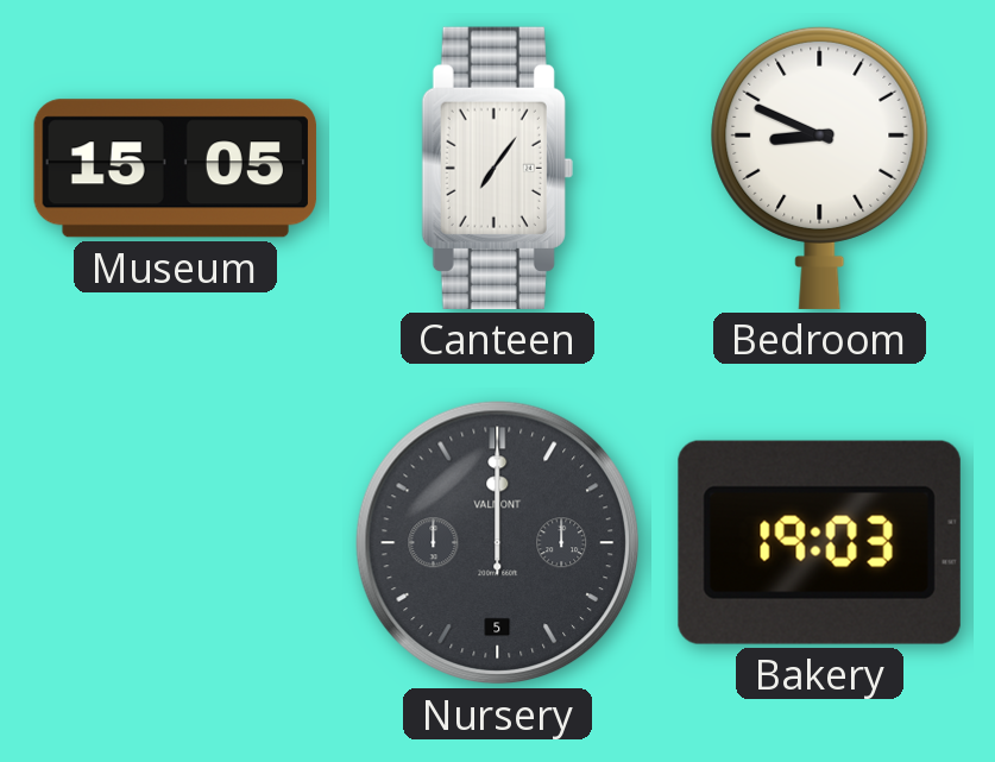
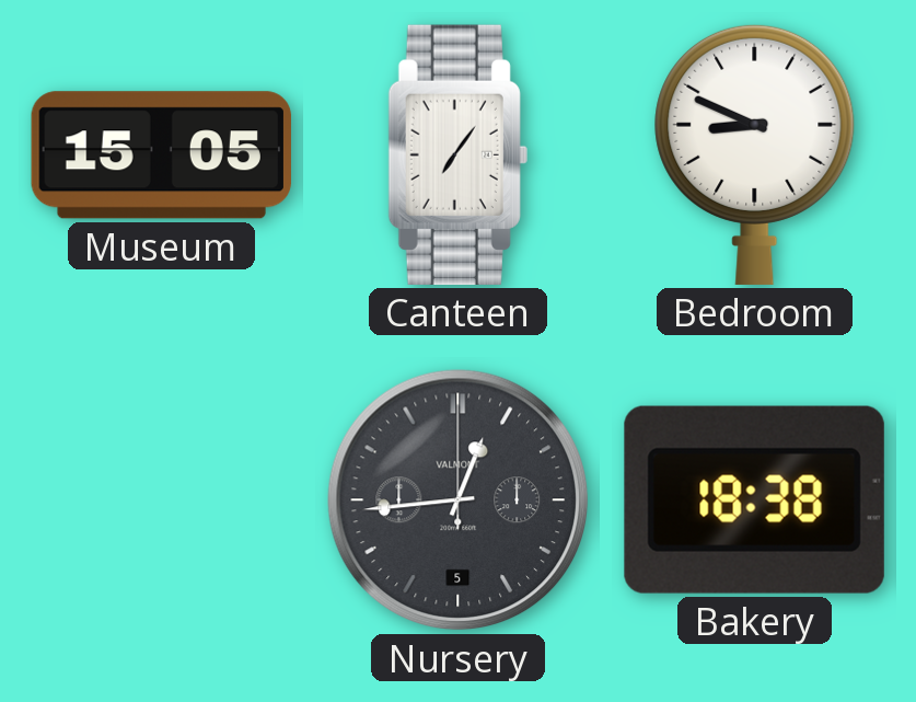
Nursery: 12:00 -> 12:44 (459, 500)
Bakery: 19:03 -> 18:38 (754, 499)
